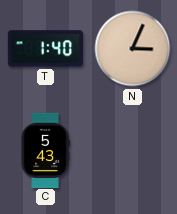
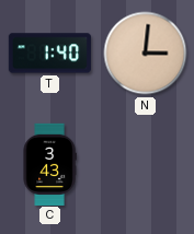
N: 3:04 -> 3:01 (146, 54)
C: 5:43 -> 3:43 (49, 164)
